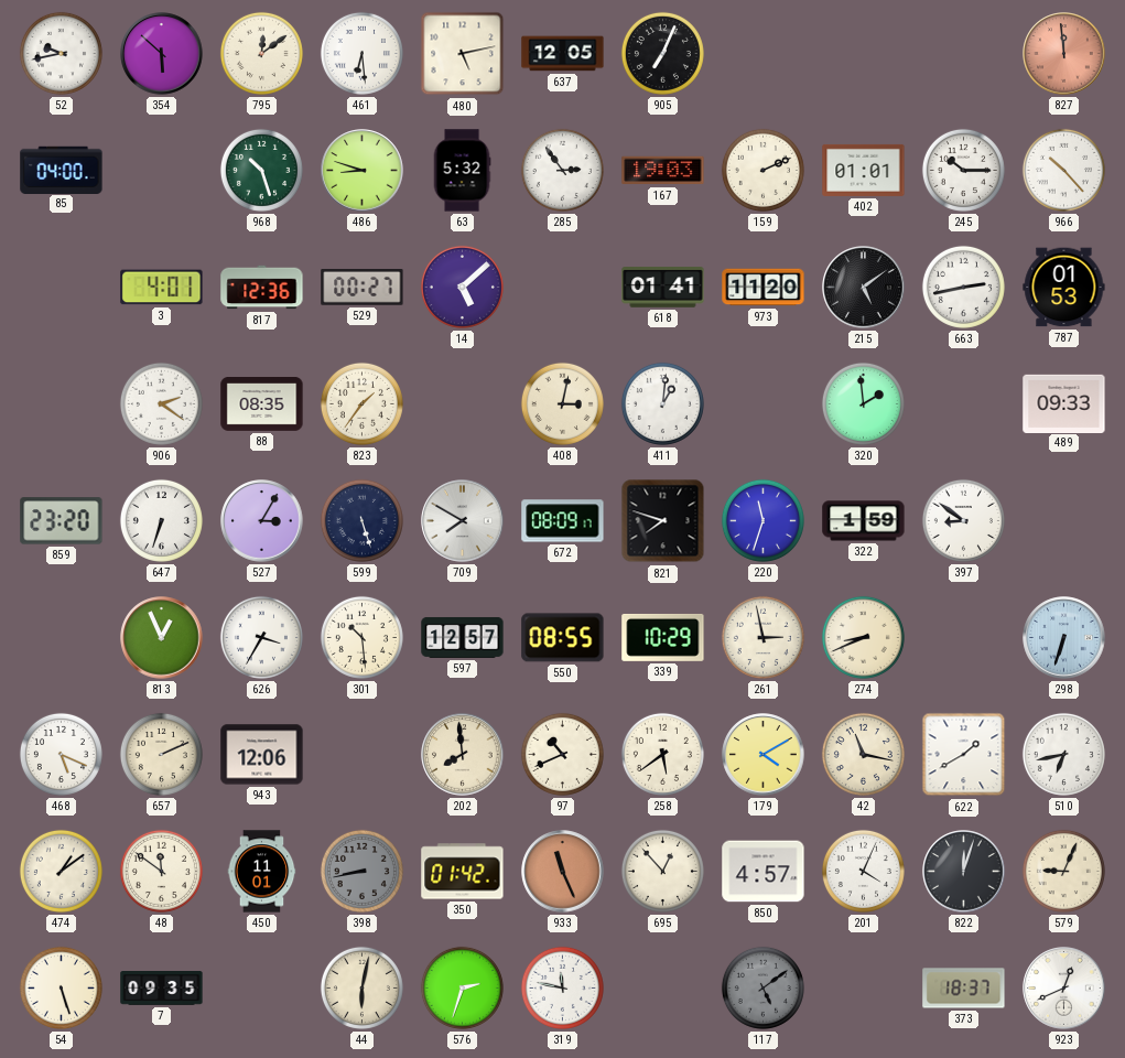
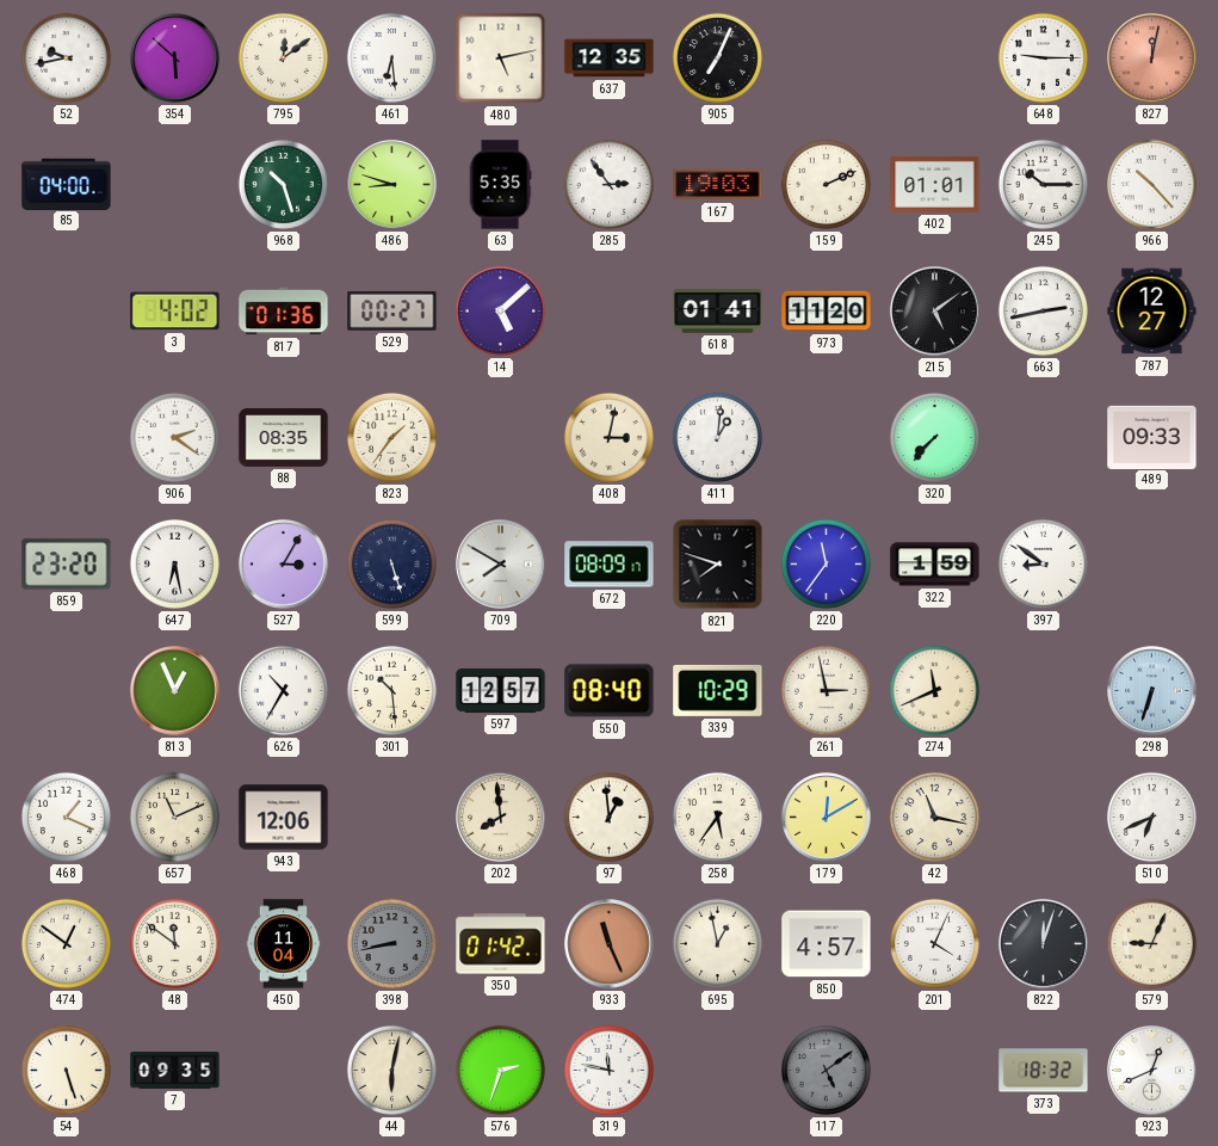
637: 12:05 -> 12:35 (610, 58)
648: none -> 9:15 (1043, 57)
827: 11:59 -> 12:02 (1152, 58)
63: 5:32 -> 5:35 (500, 185)
3: 4:01 -> 4:02 (175, 312)
817: 12:36 -> 01:36 (284, 312)
787: 01:53 -> 12:27 (1152, 312)
320: 1:59 -> 7:37 (934, 437)
647: 6:33 -> 6:28 (174, 563)
220: 11:33 -> 11:36 (826, 563)
626: 3:35 -> 10:35 (283, 690)
550: 08:55 -> 08:40 (610, 691)
274: 8:41 -> 11:41 (934, 690)
468: 5:19 -> 1:19 (66, 817)
657: 2:11 -> 11:11 (174, 817)
97: 10:41 -> 12:59 (608, 817)
258: 5:39 -> 5:36 (717, 817)
179: 4:10 -> 12:10 (827, 818)
622: 1:40 -> none (964, 755)
510: 6:43 -> 6:41 (1151, 817)
474: 1:09 -> 12:51 (66, 943)
450: 11:01 -> 11:04 (284, 944)
695: 12:53 -> 12:58 (717, 943)
373: 18:37 -> 18:32 (1044, 1071)
